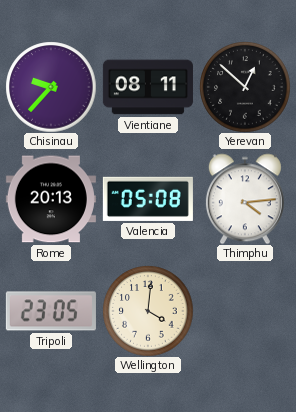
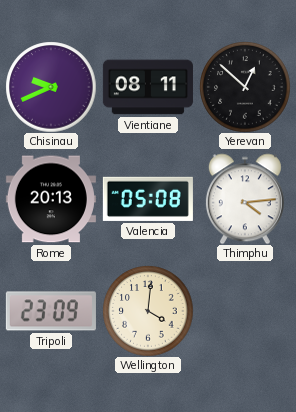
Chisinau: 9:37 -> 9:41 (51, 87)
Tripoli: 23:05 -> 23:09 (51, 311)
